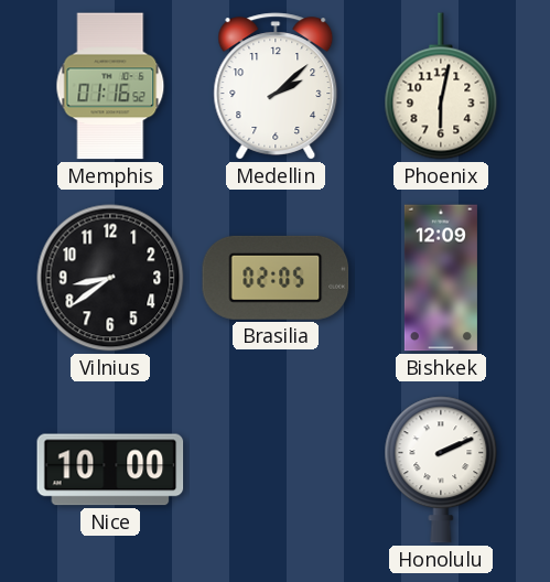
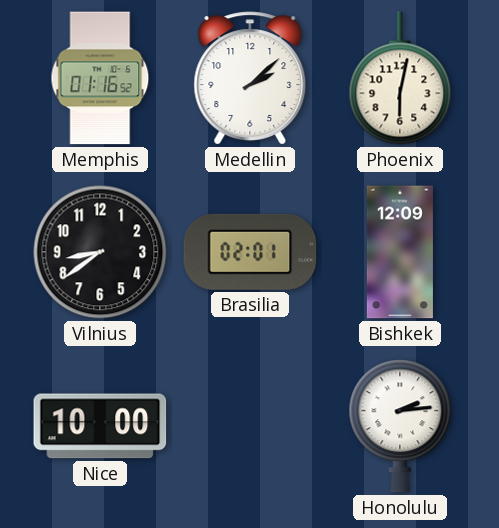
Brasilia: 02:05 -> 02:01 (250, 252)
Honolulu: 2:11 -> 2:14 (400, 426)
